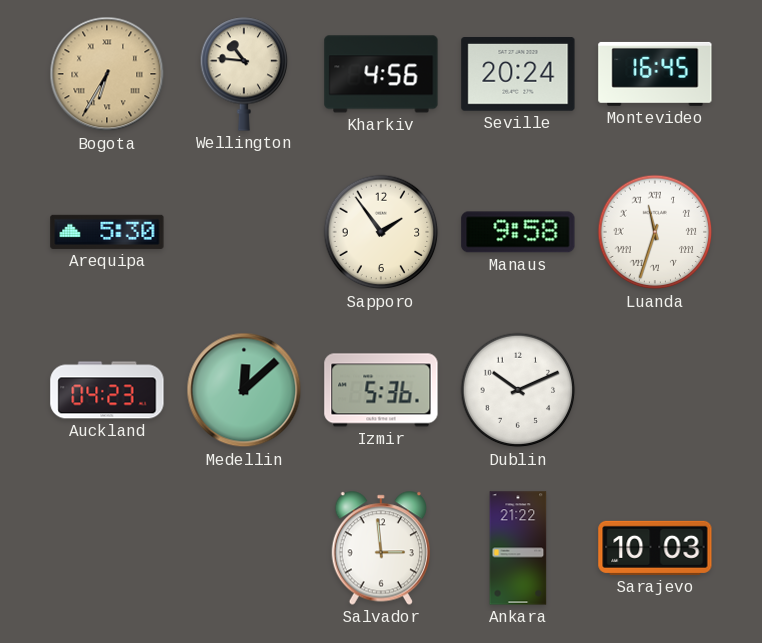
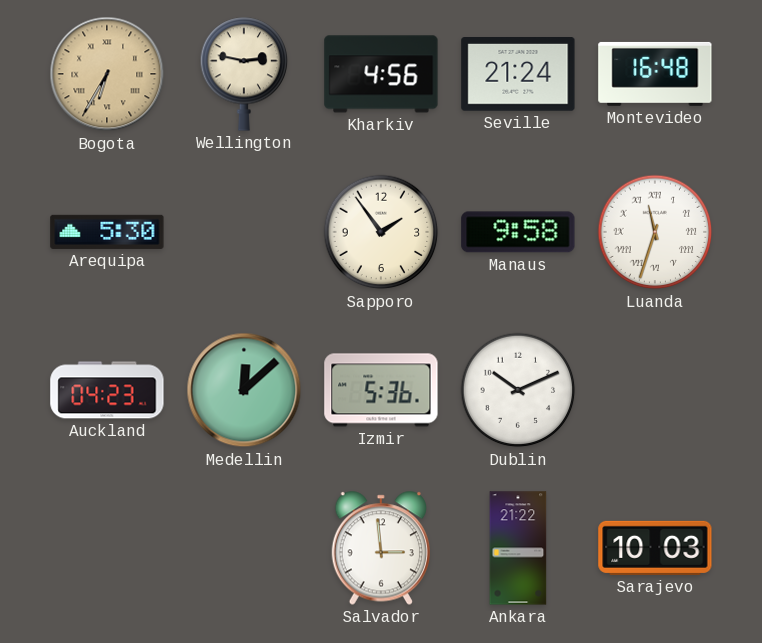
Wellington: 10:46 -> 2:47 (244, 74)
Seville: 20:24 -> 21:24 (518, 75)
Montevideo: 16:45 -> 16:48 (655, 74)
